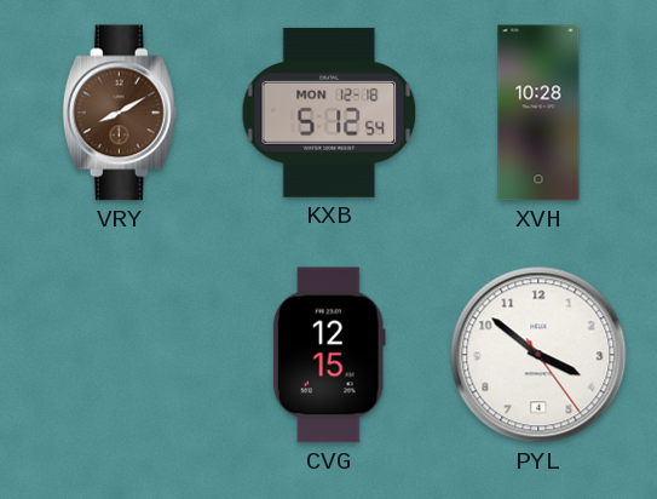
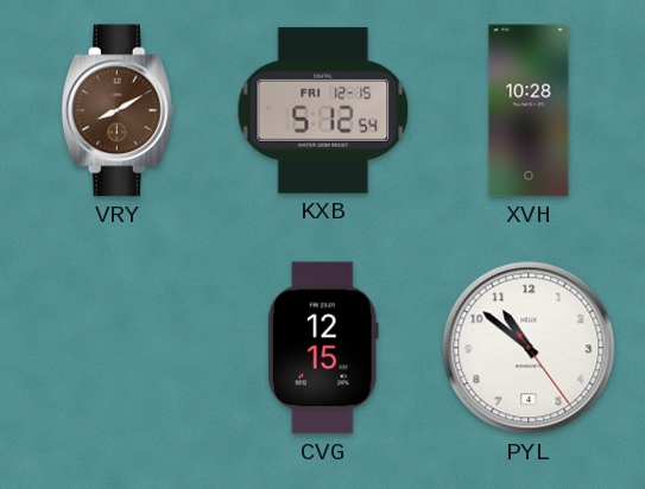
KXB date: MON 12-18 -> FRI 12-15 (323, 110)
PYL: 3:51 -> 10:51 (529, 348)
